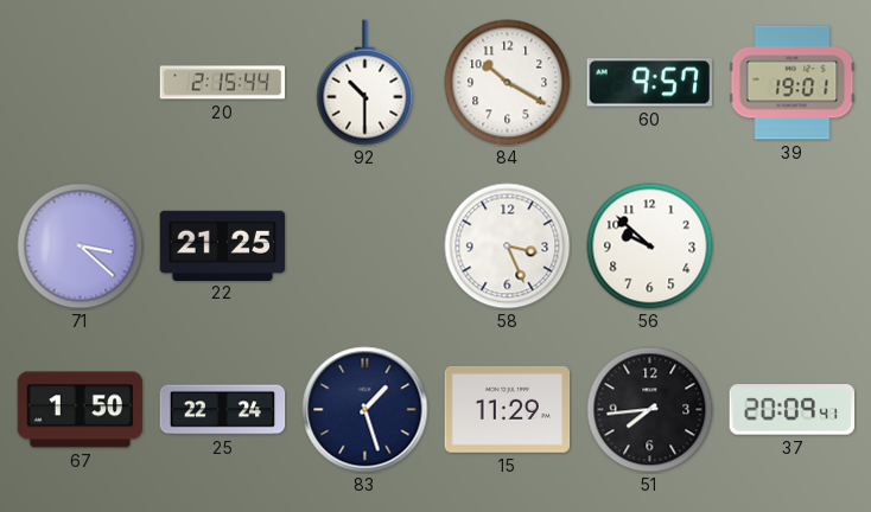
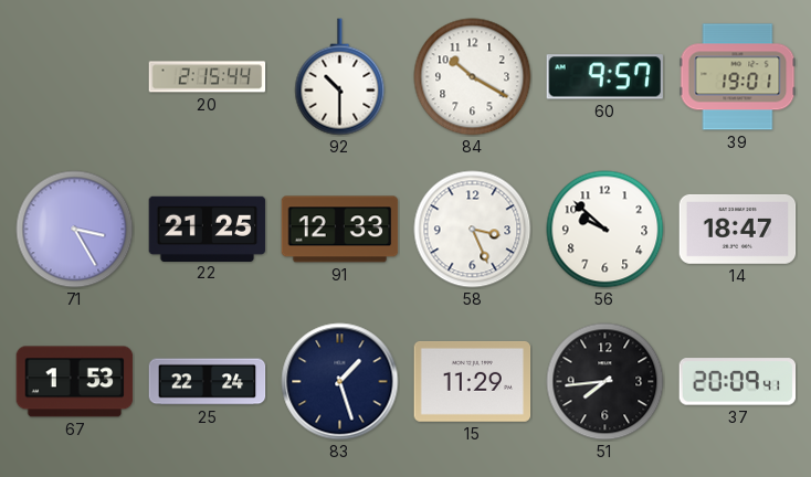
71: 3:22 -> 3:25 (75, 230)
91: none -> 12:33 (340, 230)
14: none -> 18:47 (738, 229)
67: 1:50 -> 1:53 (75, 382)
